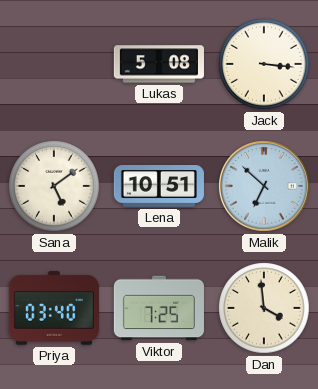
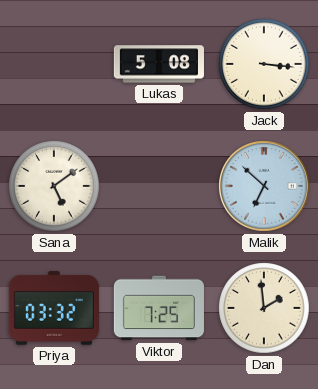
Lena: 10:51 -> none (159, 186)
Priya: 03:40 -> 03:32 (54, 308)
Dan: 3:59 -> 1:59 (264, 308)
